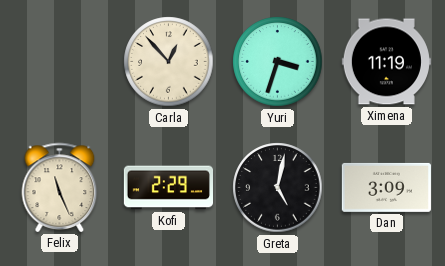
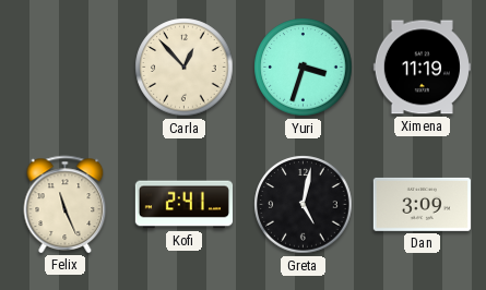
Kofi: 2:29 -> 2:41 (183, 205)
